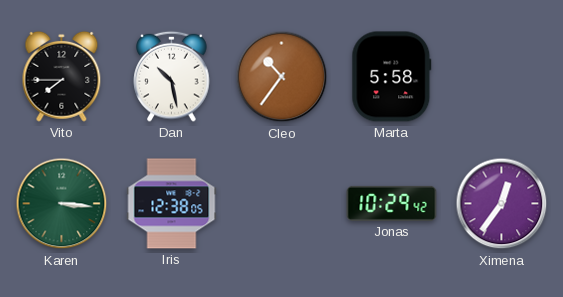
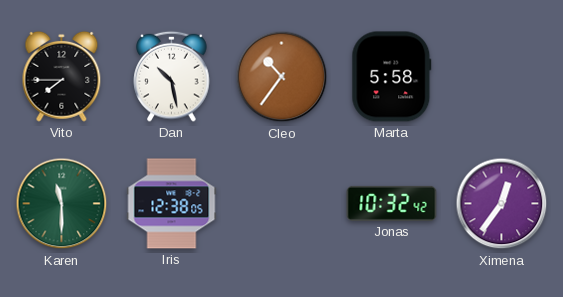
Karen: 3:16 -> 11:30 (62, 204)
Jonas: 10:29 -> 10:32 (392, 203)
